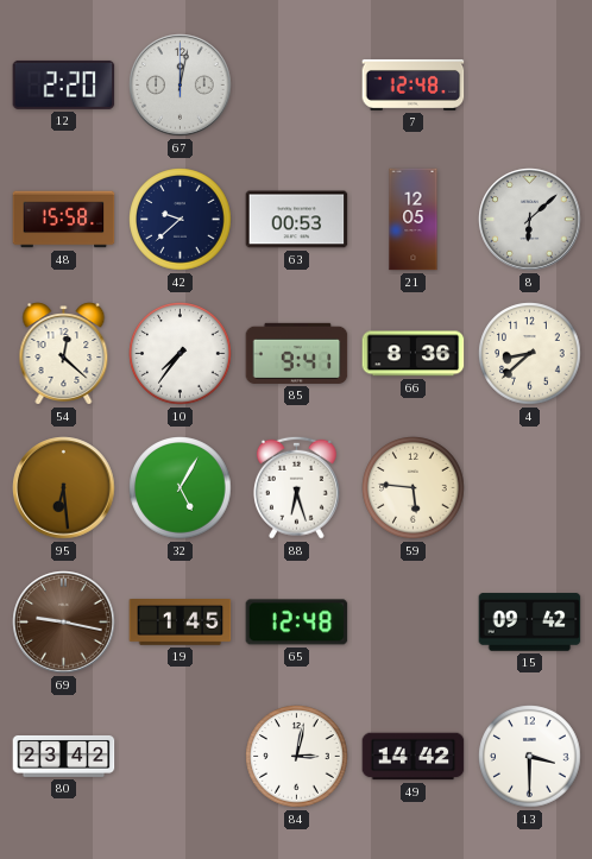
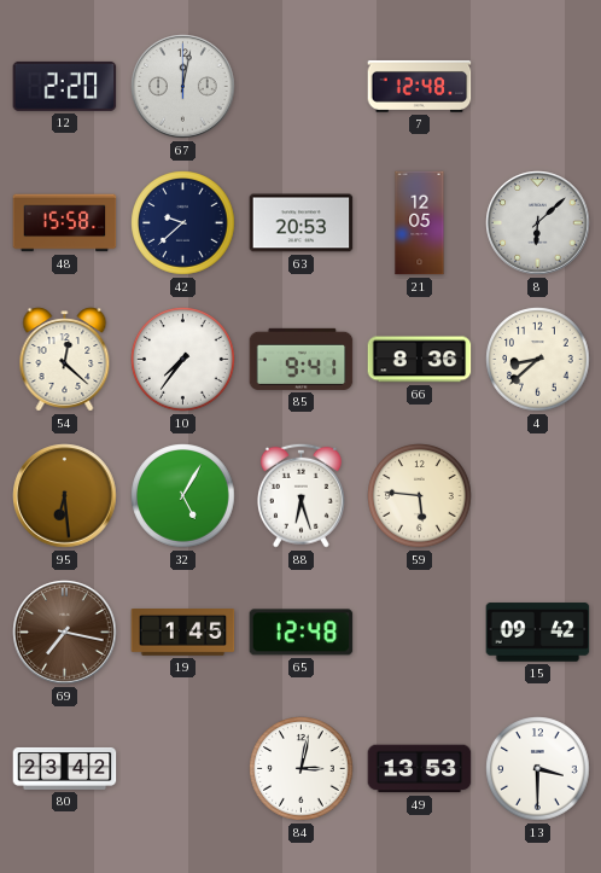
63: 00:53 -> 20:53 (302, 223)
69: 9:17 -> 7:17 (65, 633)
49: 14:42 -> 13:53 (420, 769)
